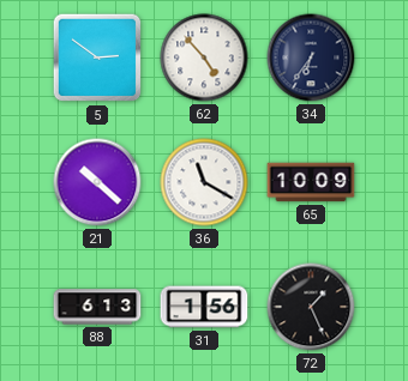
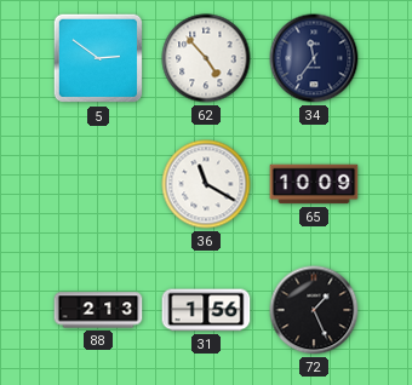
34: 6:36 -> 11:36 (314, 58)
21: 10:22 -> none (97, 182)
88: 6:13 -> 2:13 (98, 310)
